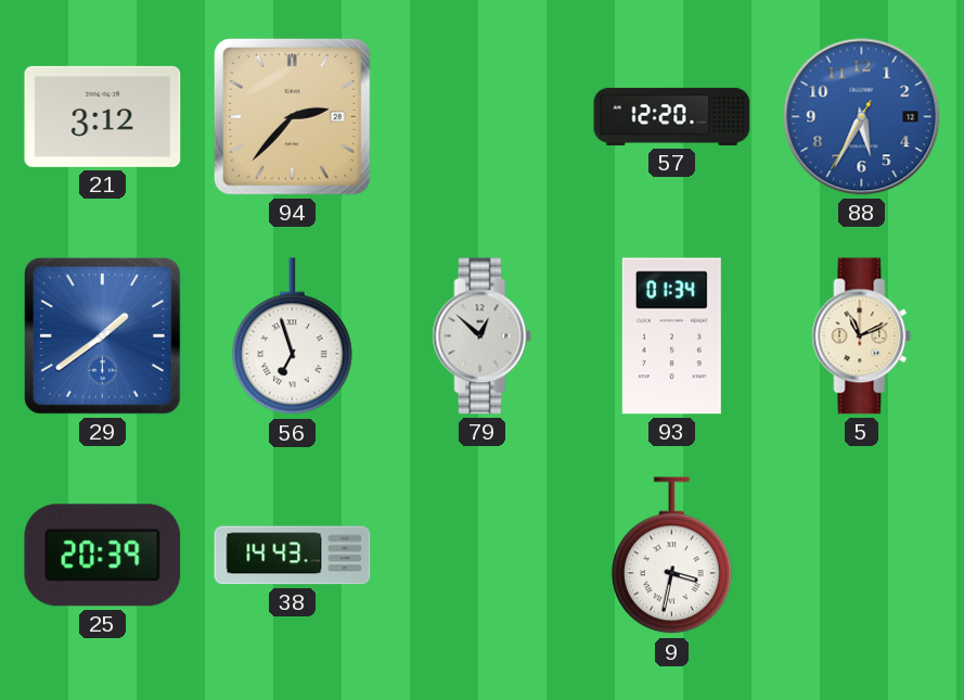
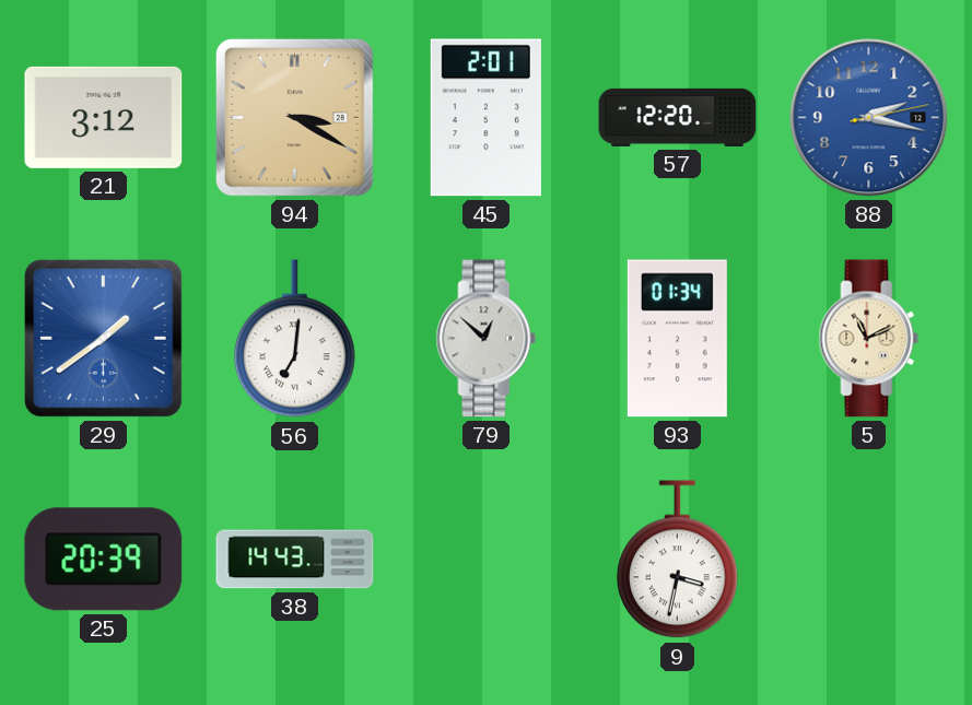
94: 2:37 -> 3:20 (294, 117)
45: none -> 2:01 (485, 118)
88: 5:34 -> 2:17 (869, 118)
56: 6:57 -> 7:01 (294, 339)
